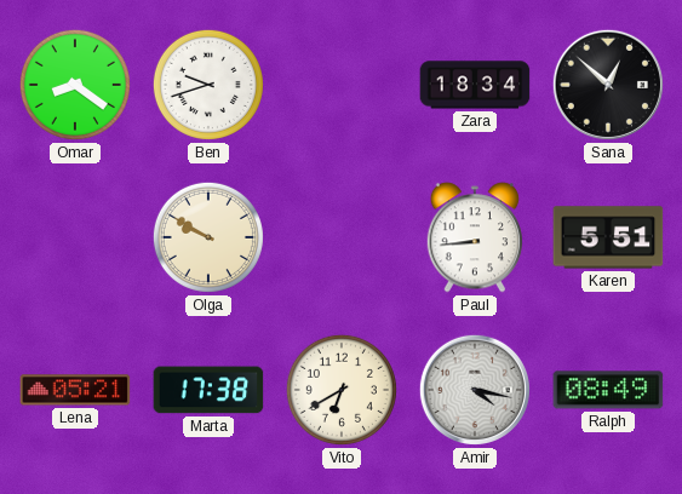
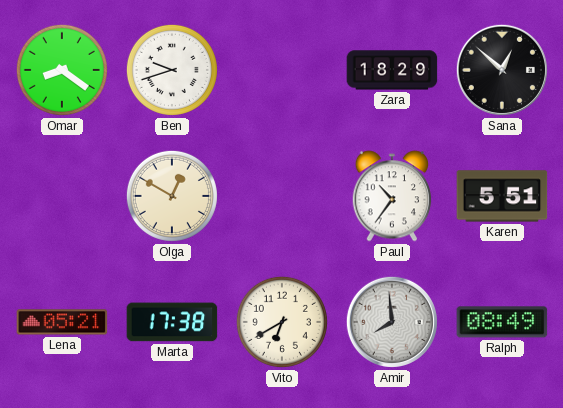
Zara: 18:34 -> 18:29 (392, 70)
Olga: 9:50 -> 12:50 (172, 196)
Paul: 8:44 -> 10:36 (392, 196)
Amir: 4:17 -> 7:59 (392, 322)
